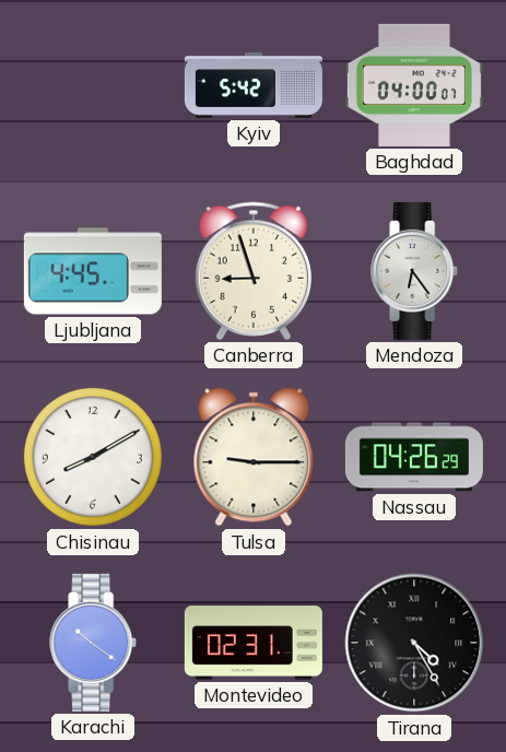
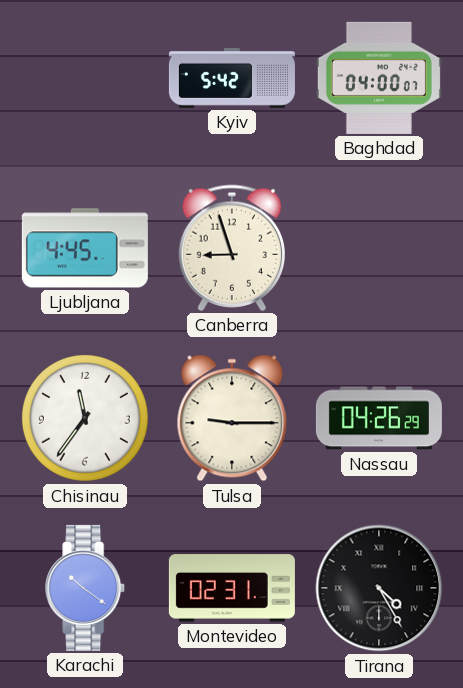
Mendoza: 6:24 -> none (415, 271)
Chisinau: 8:10 -> 11:36 (85, 418)
